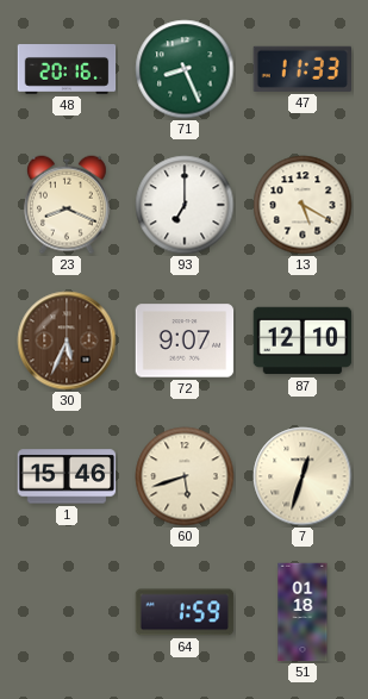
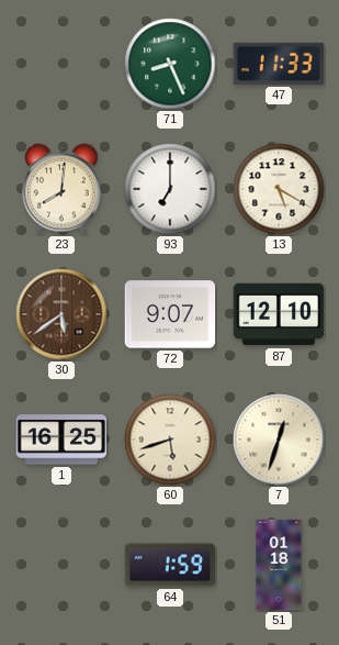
48: 20:16 -> none (67, 69)
23: 8:19 -> 8:01 (61, 189)
30: 5:34 -> 5:39 (61, 314)
1: 15:46 -> 16:25 (61, 440)
